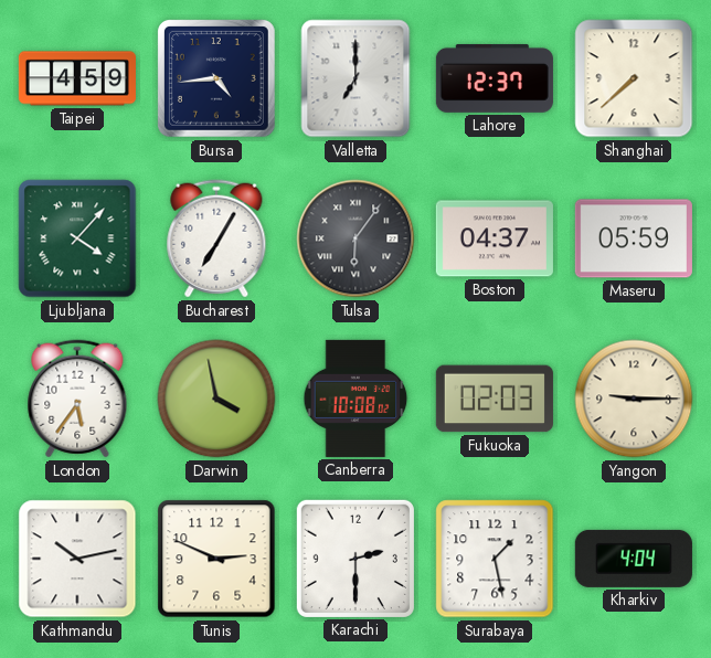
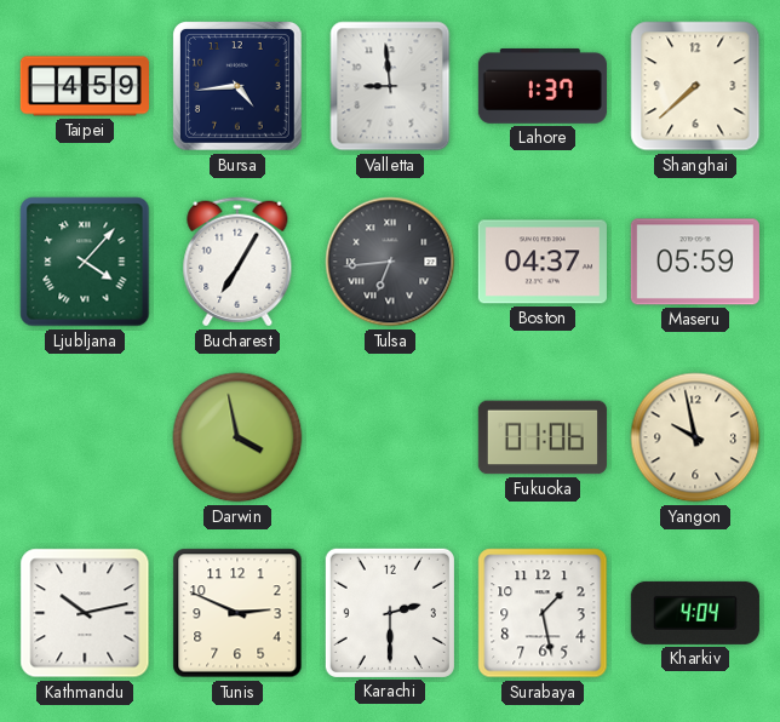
Valletta: 7:00 -> 8:59 (390, 86)
Lahore: 12:37 -> 1:37 (543, 86)
Tulsa: 6:06 -> 6:44 (390, 262)
London: 5:36 -> none (77, 399)
Canberra: 10:08 -> none (355, 399)
Fukuoka: 02:03 -> 01:06 (543, 437)
Yangon: 9:15 -> 9:58 (695, 437)
